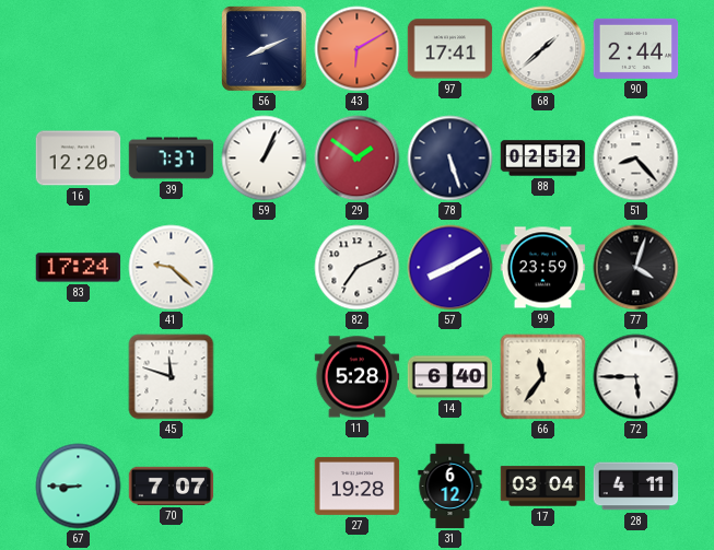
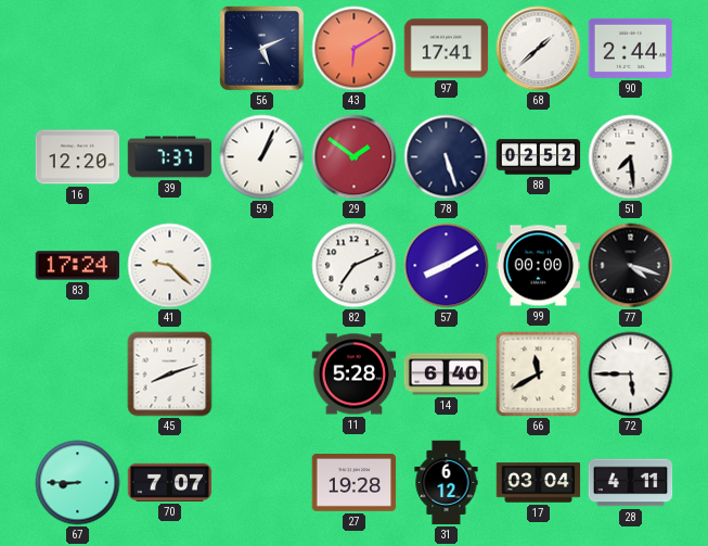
56: 8:11 -> 5:11 (262, 49)
51: 8:23 -> 7:29 (631, 157)
99: 23:59 -> 00:00 (539, 266)
77: 4:03 -> 4:18 (631, 266)
45: 11:48 -> 8:12 (170, 374)
66: 11:36 -> 11:40 (539, 374)
